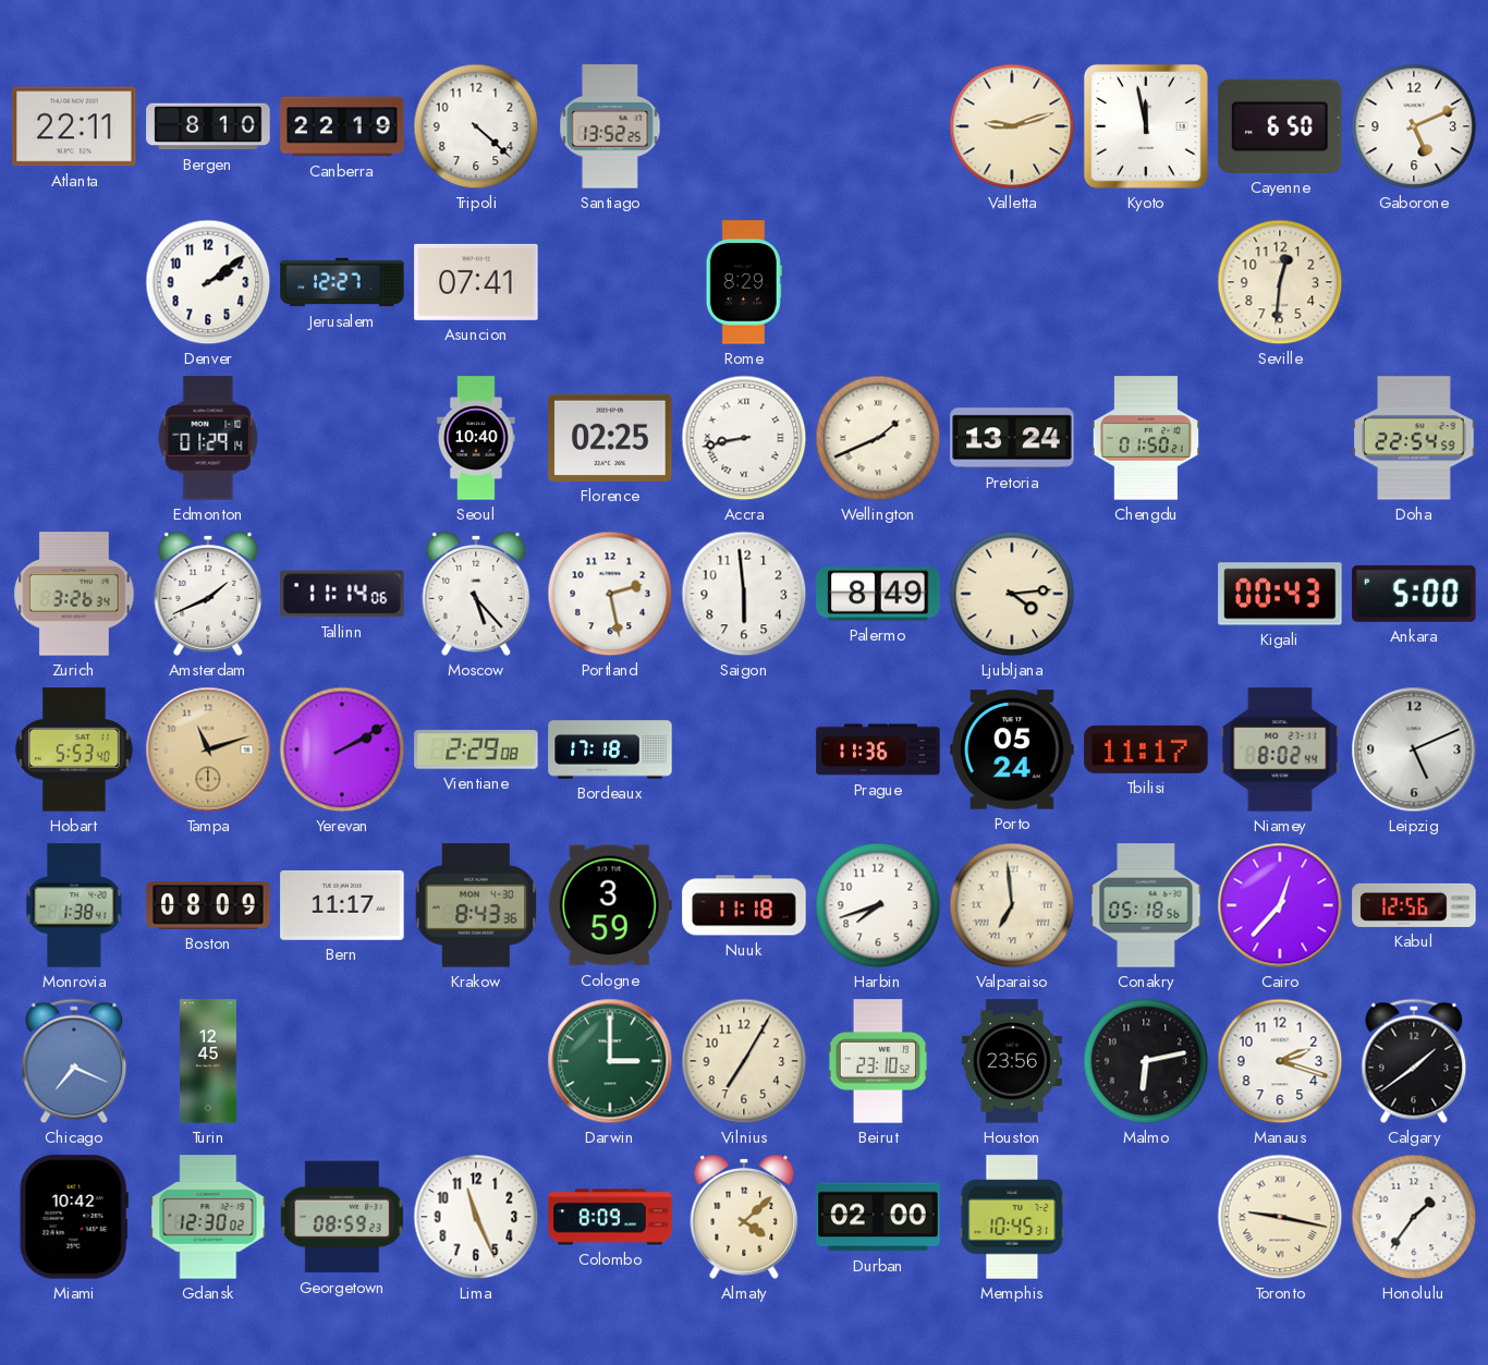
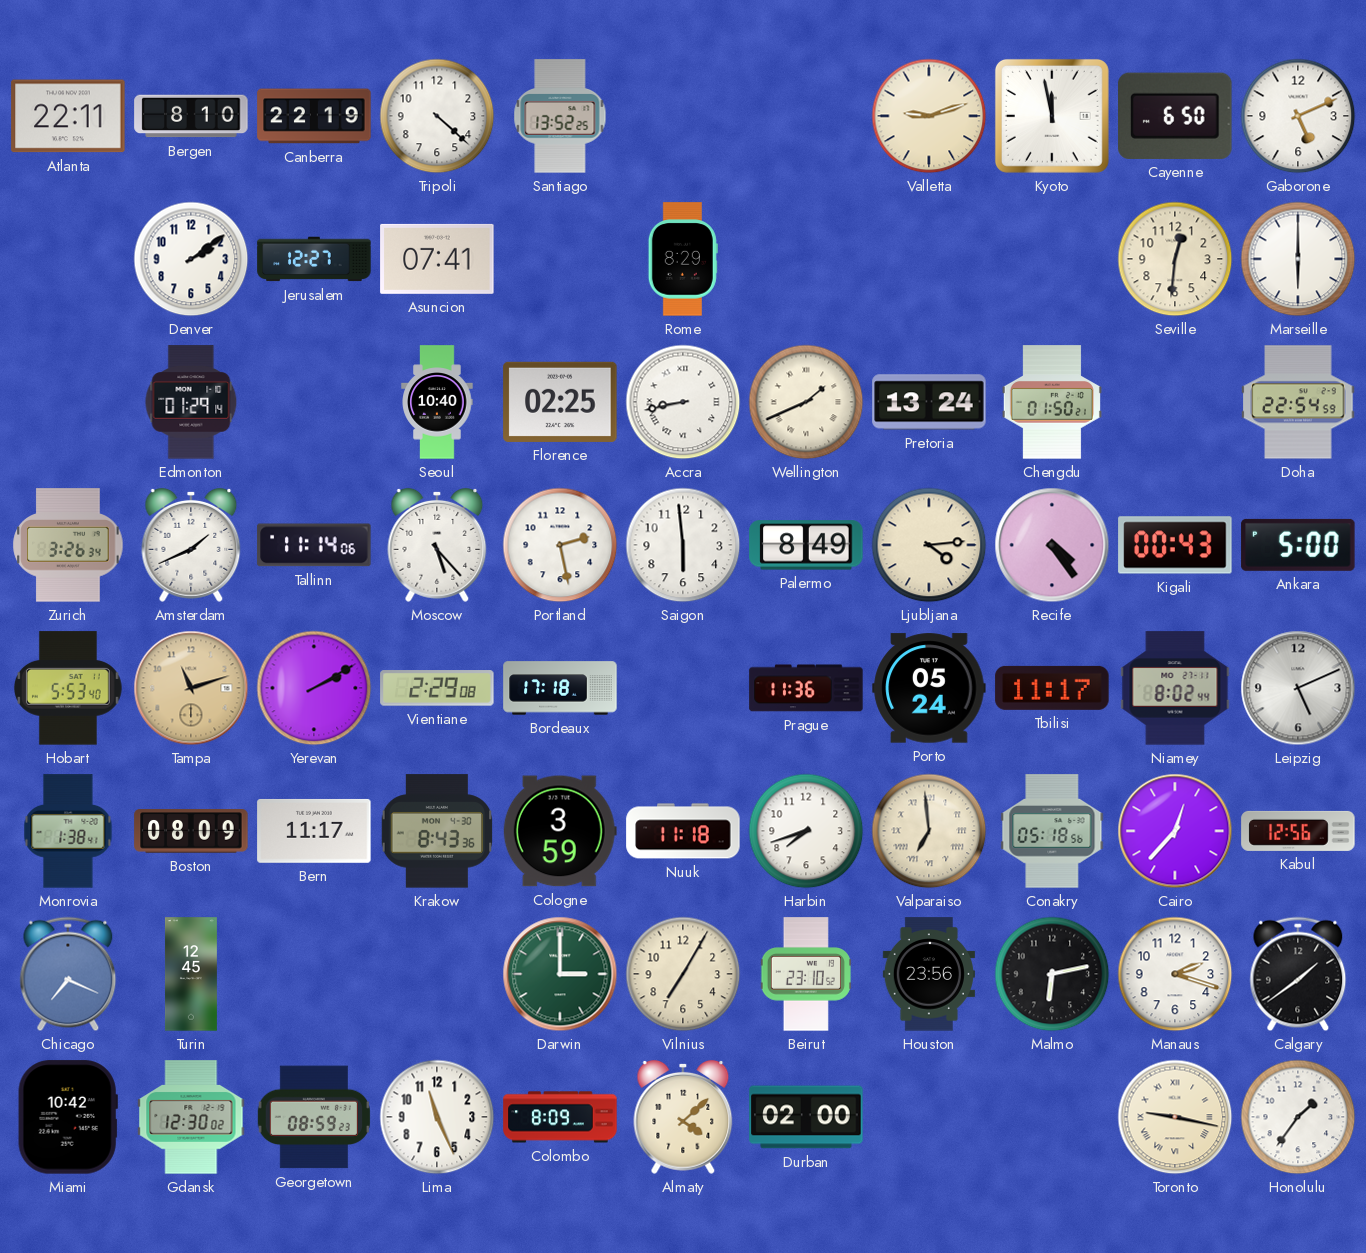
Marseille: none -> 6:00 (1298, 259)
Recife: none -> 4:24 (1052, 545)
Memphis: 10:45 -> none (1012, 1217)
